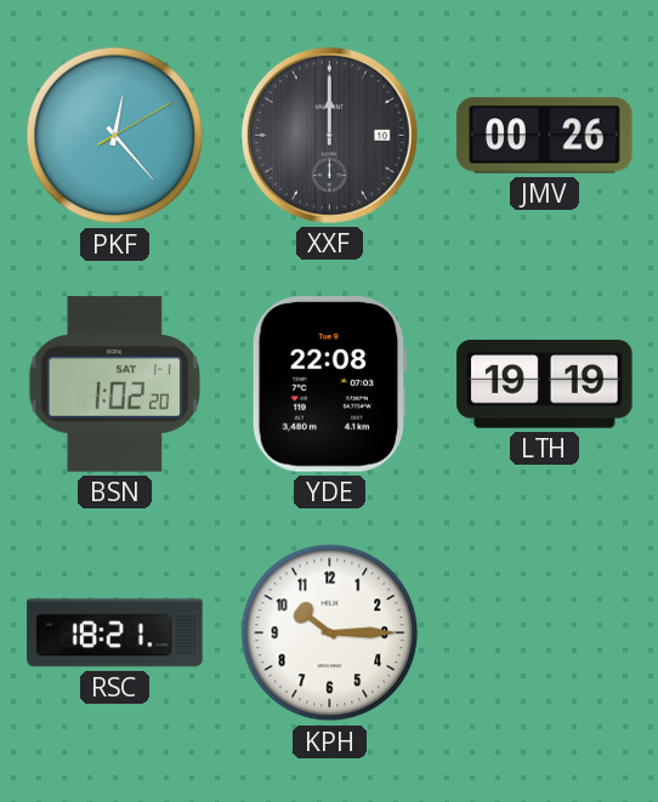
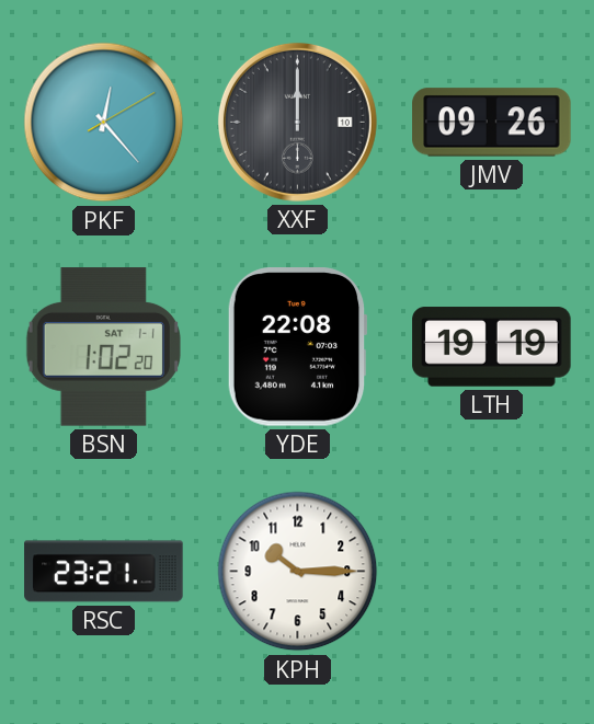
JMV: 00:26 -> 09:26 (492, 123)
RSC: 18:21 -> 23:21 (104, 572)
